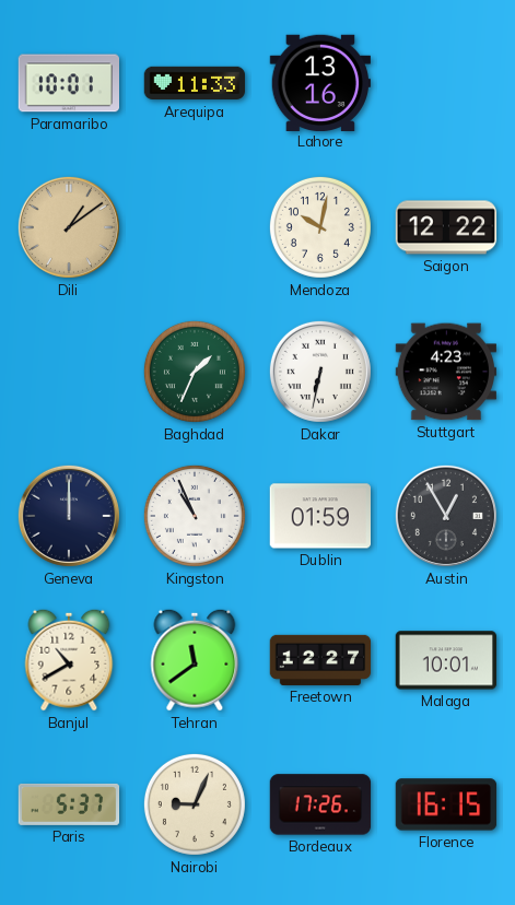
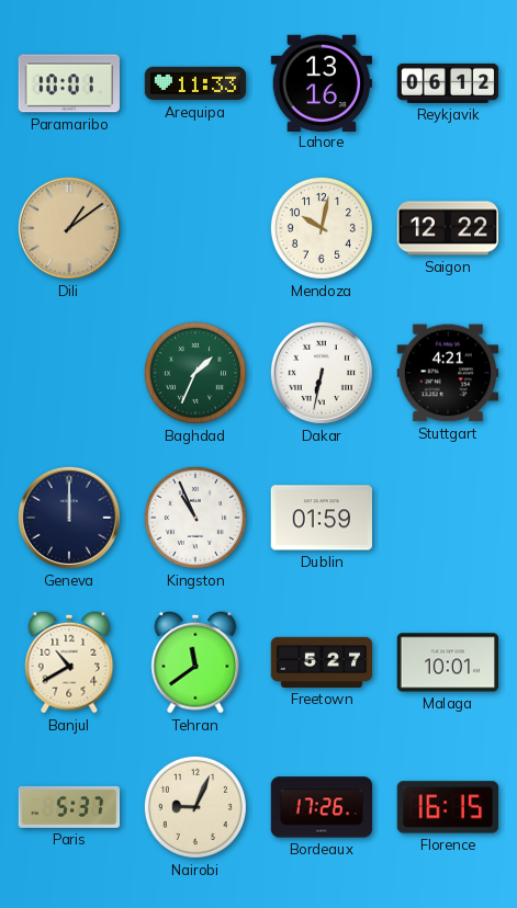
Reykjavik: none -> 06:12 (448, 83)
Stuttgart: 4:23 -> 4:21 (447, 373)
Austin: 12:55 -> none (446, 516)
Freetown: 12:27 -> 5:27 (322, 662)
